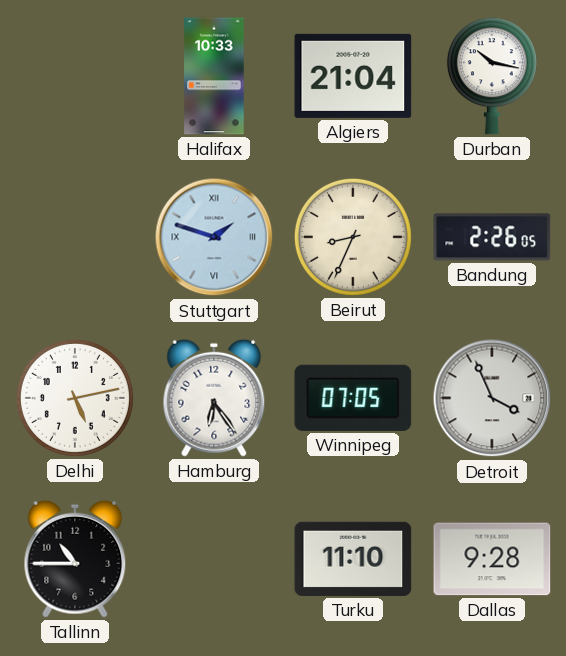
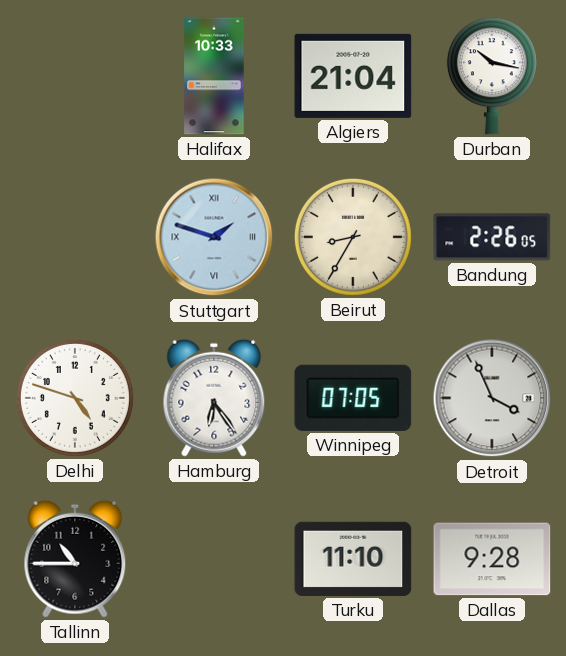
Beirut: 8:34 -> 8:35 (353, 237)
Delhi: 5:13 -> 4:48 (75, 398)
